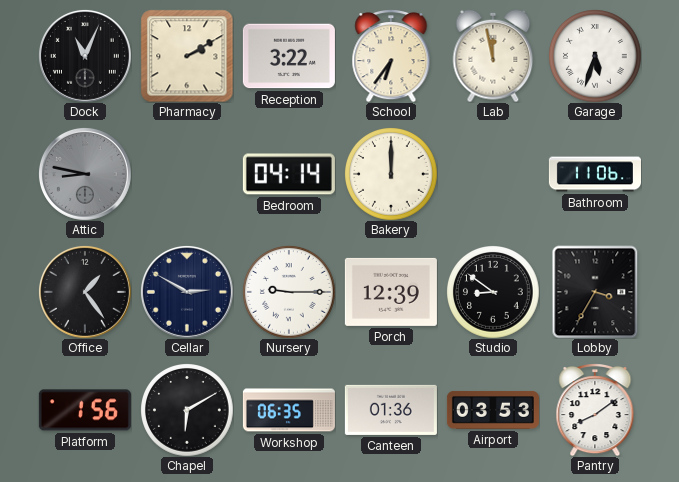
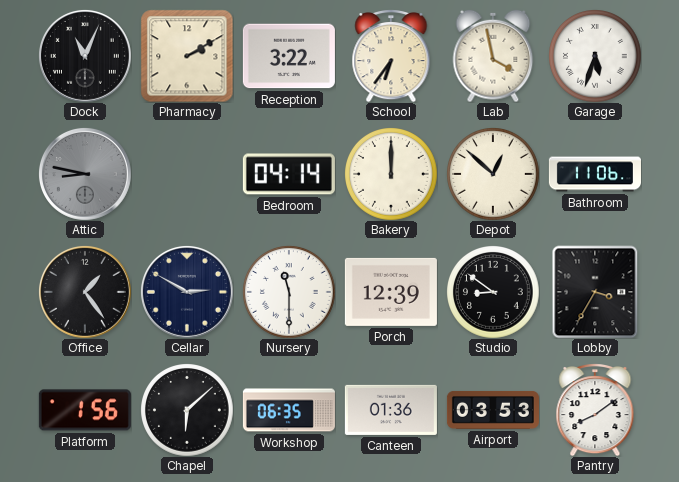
Lab: 11:58 -> 3:58 (493, 56)
Depot: none -> 12:52 (493, 174)
Nursery: 9:15 -> 11:30 (289, 292)
Chapel: 6:10 -> 6:08 (187, 410)
